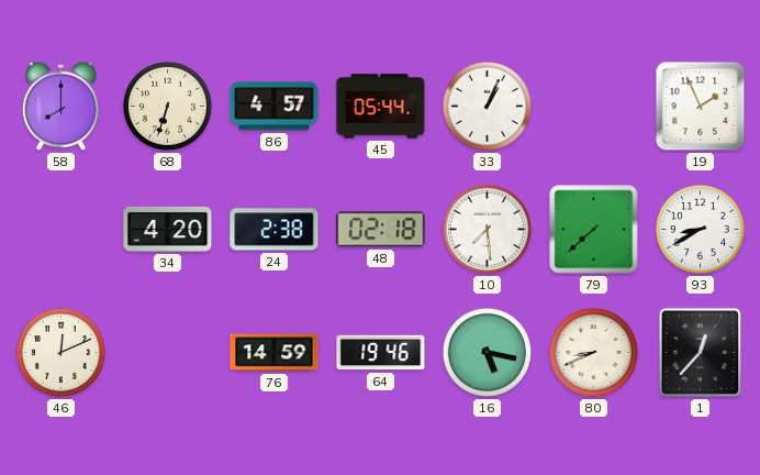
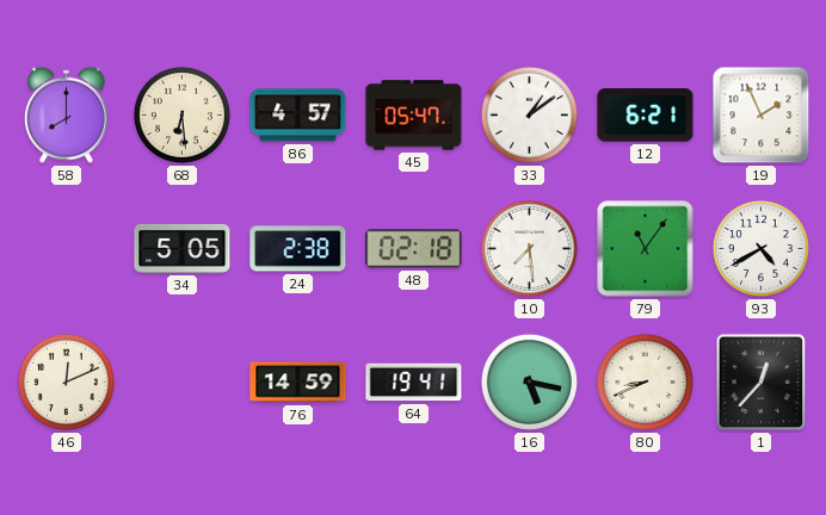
68: 6:33 -> 6:29 (181, 114)
45: 05:44 -> 05:47 (414, 116)
33: 1:04 -> 1:09 (529, 114)
12: none -> 6:21 (646, 116)
34: 4:20 -> 5:05 (183, 248)
79: 7:38 -> 11:06 (646, 249)
93: 8:40 -> 4:40 (760, 248)
64: 19:46 -> 19:41 (414, 383)
